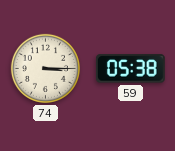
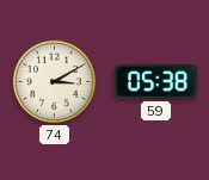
74: 3:15 -> 3:10 (54, 81)
